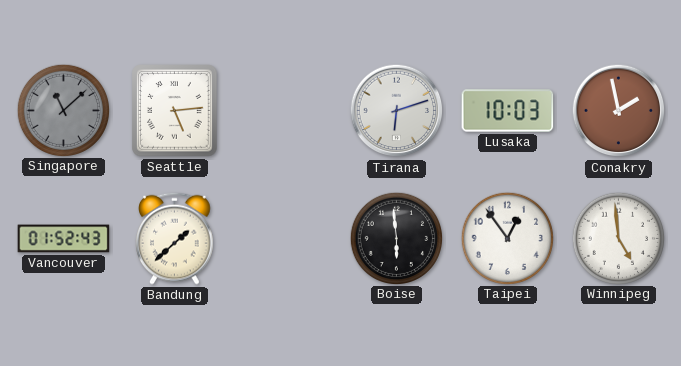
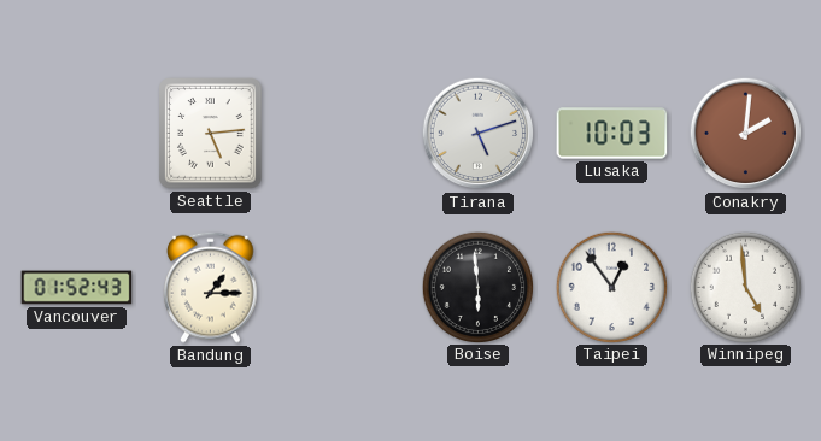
Singapore: 11:08 -> none (63, 110)
Tirana: 6:12 -> 5:12 (479, 134)
Conakry: 1:58 -> 2:01 (746, 134)
Bandung: 1:38 -> 1:15 (211, 287)
